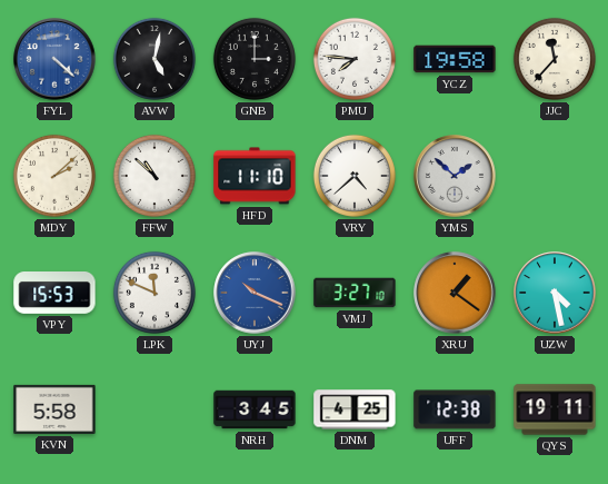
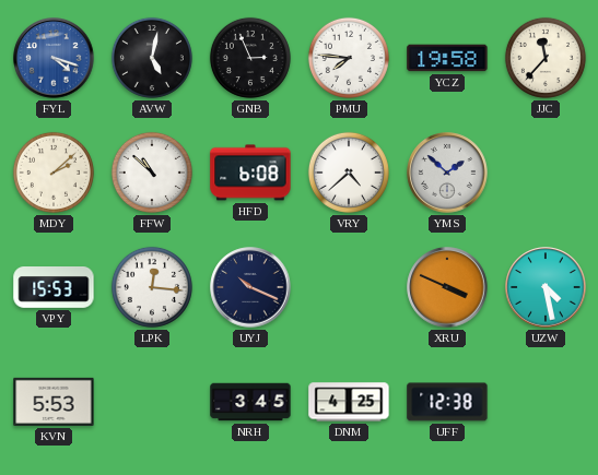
FYL: 4:22 -> 4:18 (54, 58)
GNB: 3:00 -> 2:56 (250, 58)
HFD: 11:10 -> 6:08 (250, 173)
LPK: 11:49 -> 12:16 (152, 287)
UYJ dial: blue -> navy (250, 287)
VMJ: 3:27 -> none (355, 293)
XRU: 1:21 -> 3:49 (447, 287)
KVN: 5:58 -> 5:53 (54, 402)
QYS: 19:11 -> none (555, 409)
